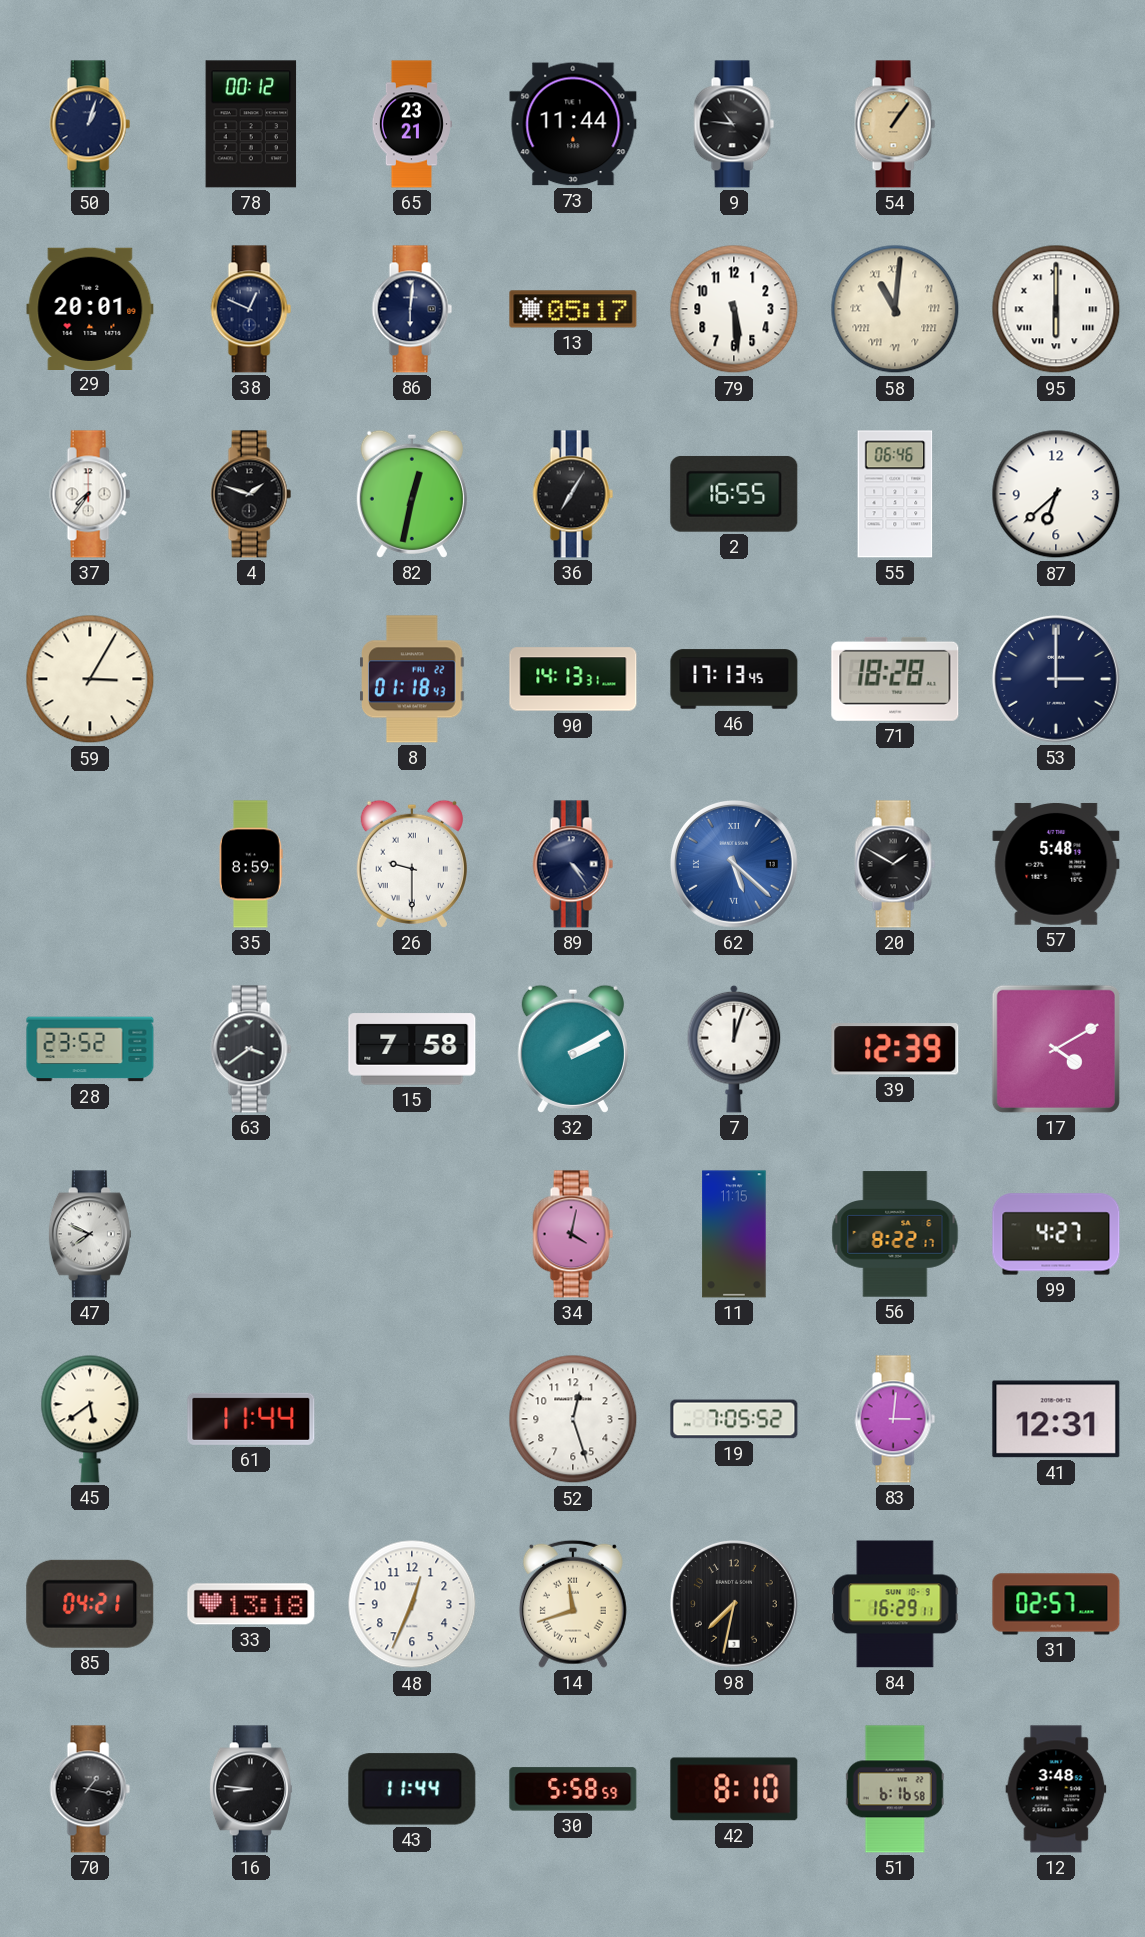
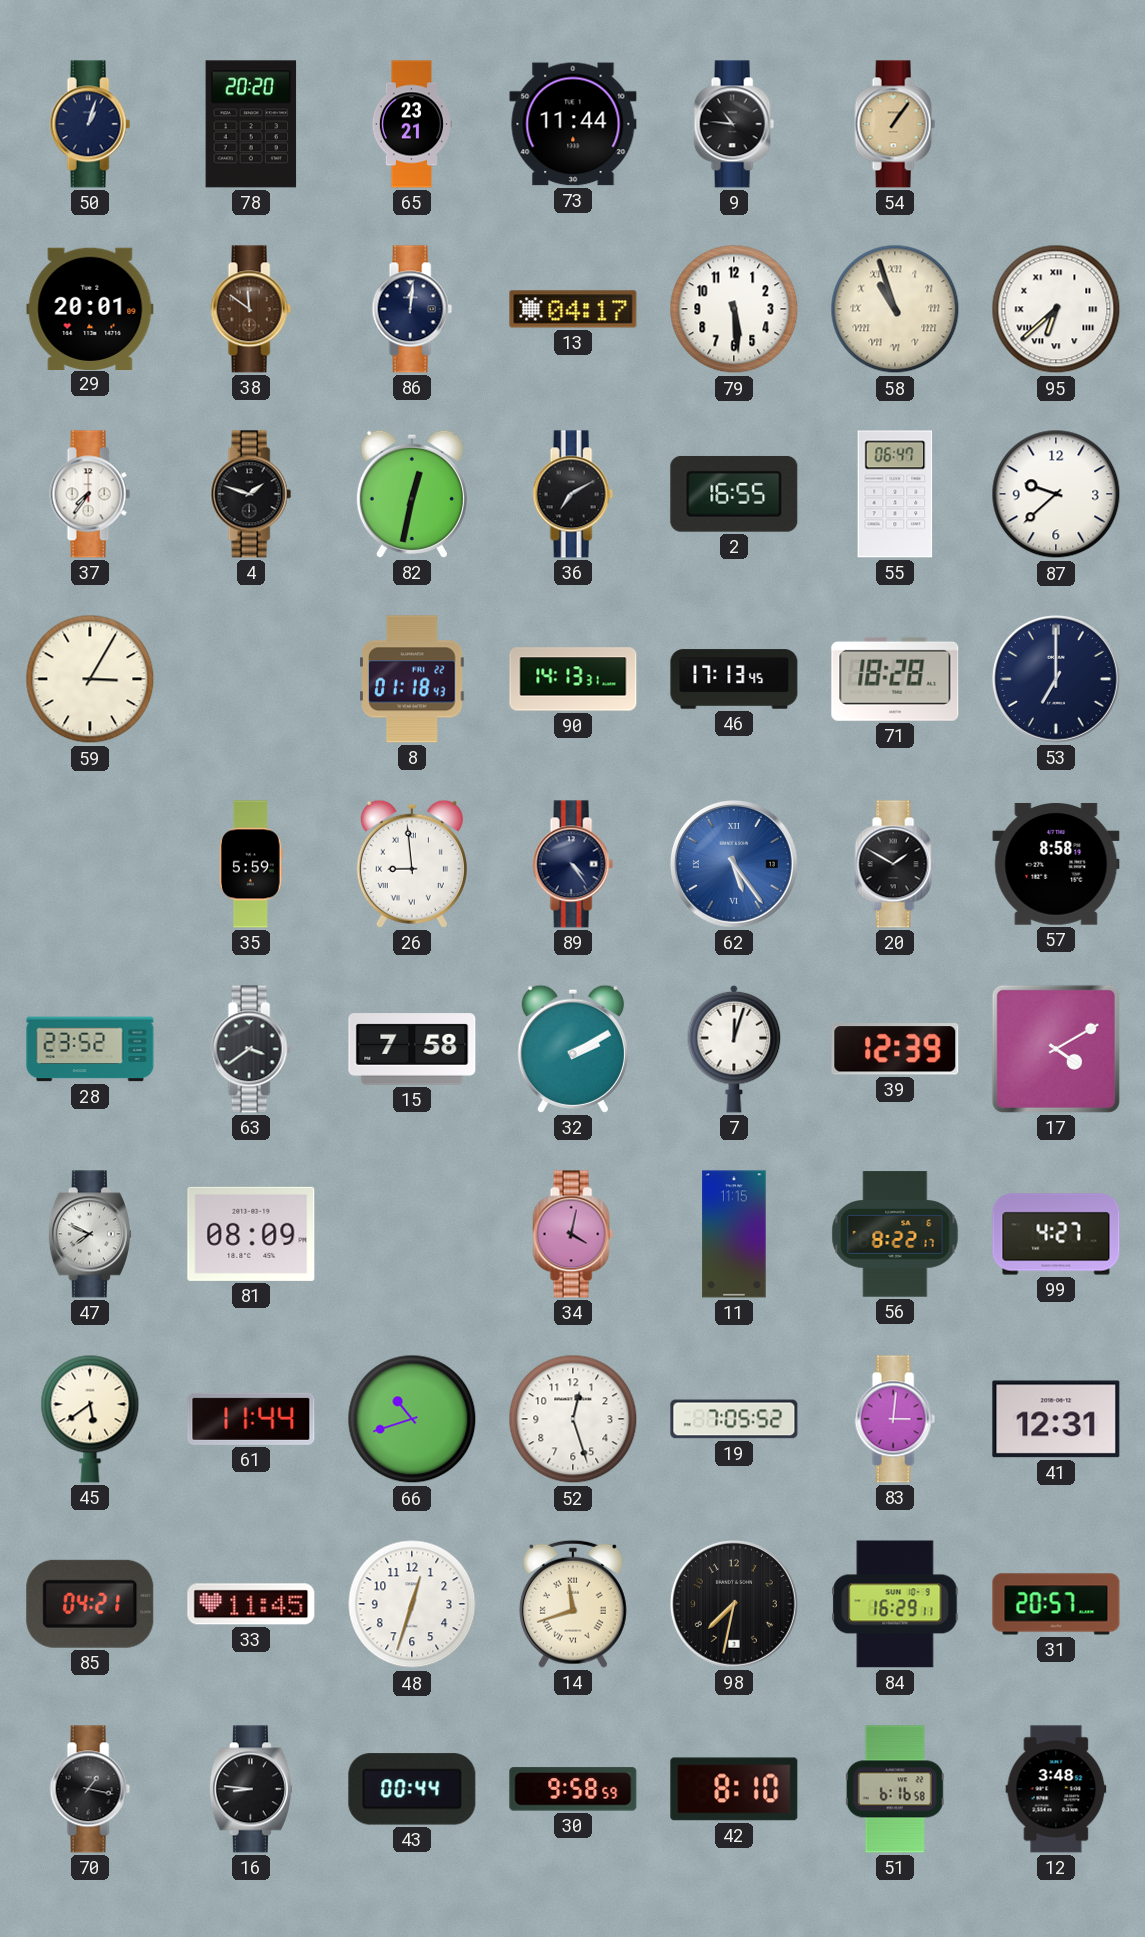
78: 00:12 -> 20:20 (251, 124)
38: 12:49 -> 11:51 (251, 309)
38 dial: navy -> brown (251, 309)
86: 6:01 -> 12:01 (412, 309)
13: 05:17 -> 04:17 (573, 309)
58: 11:01 -> 10:57 (895, 309)
95: 6:00 -> 6:38 (1056, 309)
36: 7:05 -> 7:10 (573, 494)
55: 06:46 -> 06:47 (895, 494)
87: 6:38 -> 9:38 (1056, 494)
53: 3:00 -> 7:00 (1056, 679)
35: 8:59 -> 5:59 (252, 864)
26: 9:30 -> 8:59 (412, 864)
62: 5:22 -> 5:24 (734, 864)
57: 5:48 -> 8:58 (1056, 864)
81: none -> 08:09 (251, 1234)
66: none -> 10:42 (412, 1419)
33: 13:18 -> 11:45 (251, 1604)
48: 12:34 -> 12:33 (412, 1604)
31: 02:57 -> 20:57 (1056, 1604)
43: 11:44 -> 00:44 (412, 1789)
30: 5:58 -> 9:58 (573, 1789)
